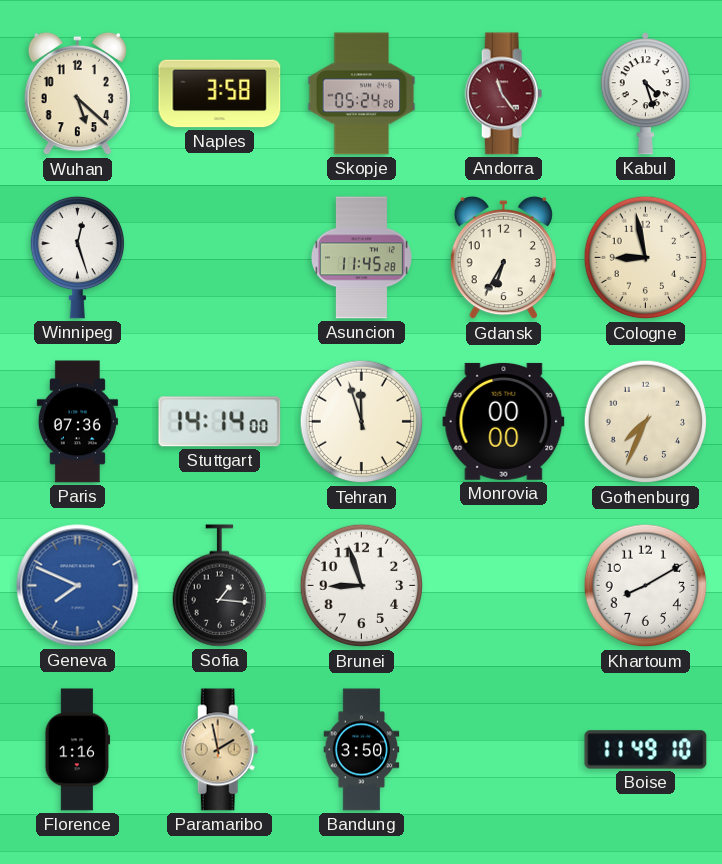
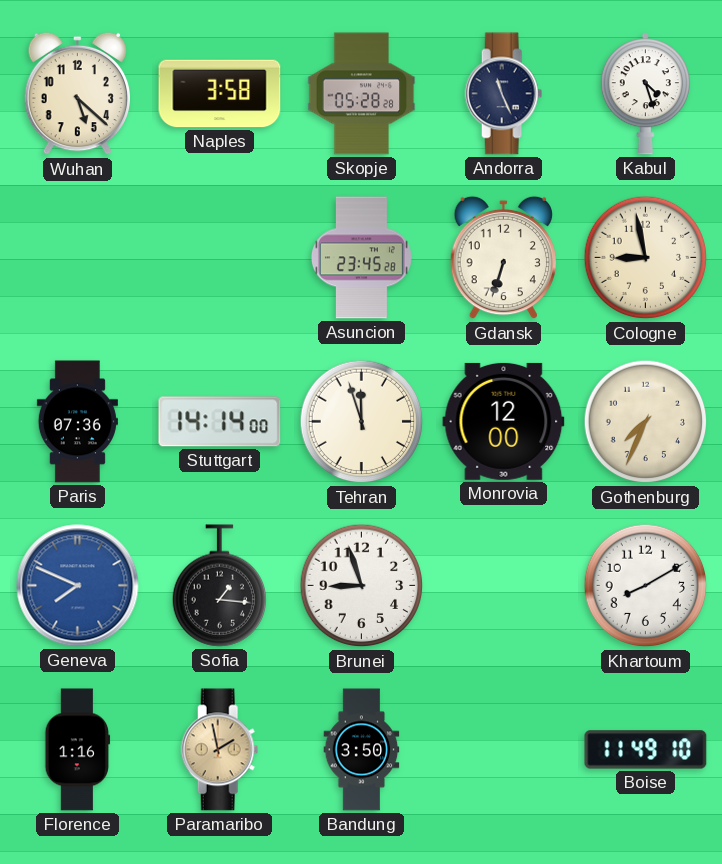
Skopje: 05:24 -> 05:28 (362, 94)
Andorra: 11:24 -> 11:26 (504, 94)
Andorra dial: burgundy -> navy (504, 94)
Winnipeg: 12:27 -> none (77, 257)
Asuncion: 11:45 -> 23:45 (361, 258)
Gdansk: 6:35 -> 6:33 (503, 258)
Monrovia: 00:00 -> 12:00 (504, 421)
